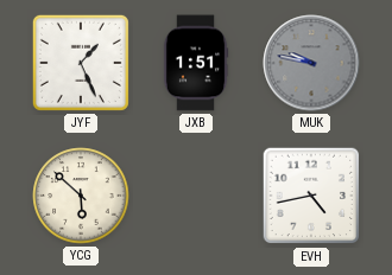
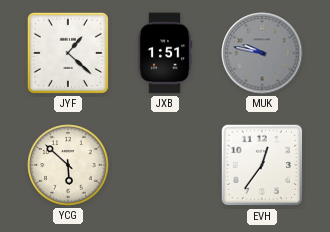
JYF: 1:26 -> 1:22 (68, 53)
EVH: 4:43 -> 12:36 (262, 165)
